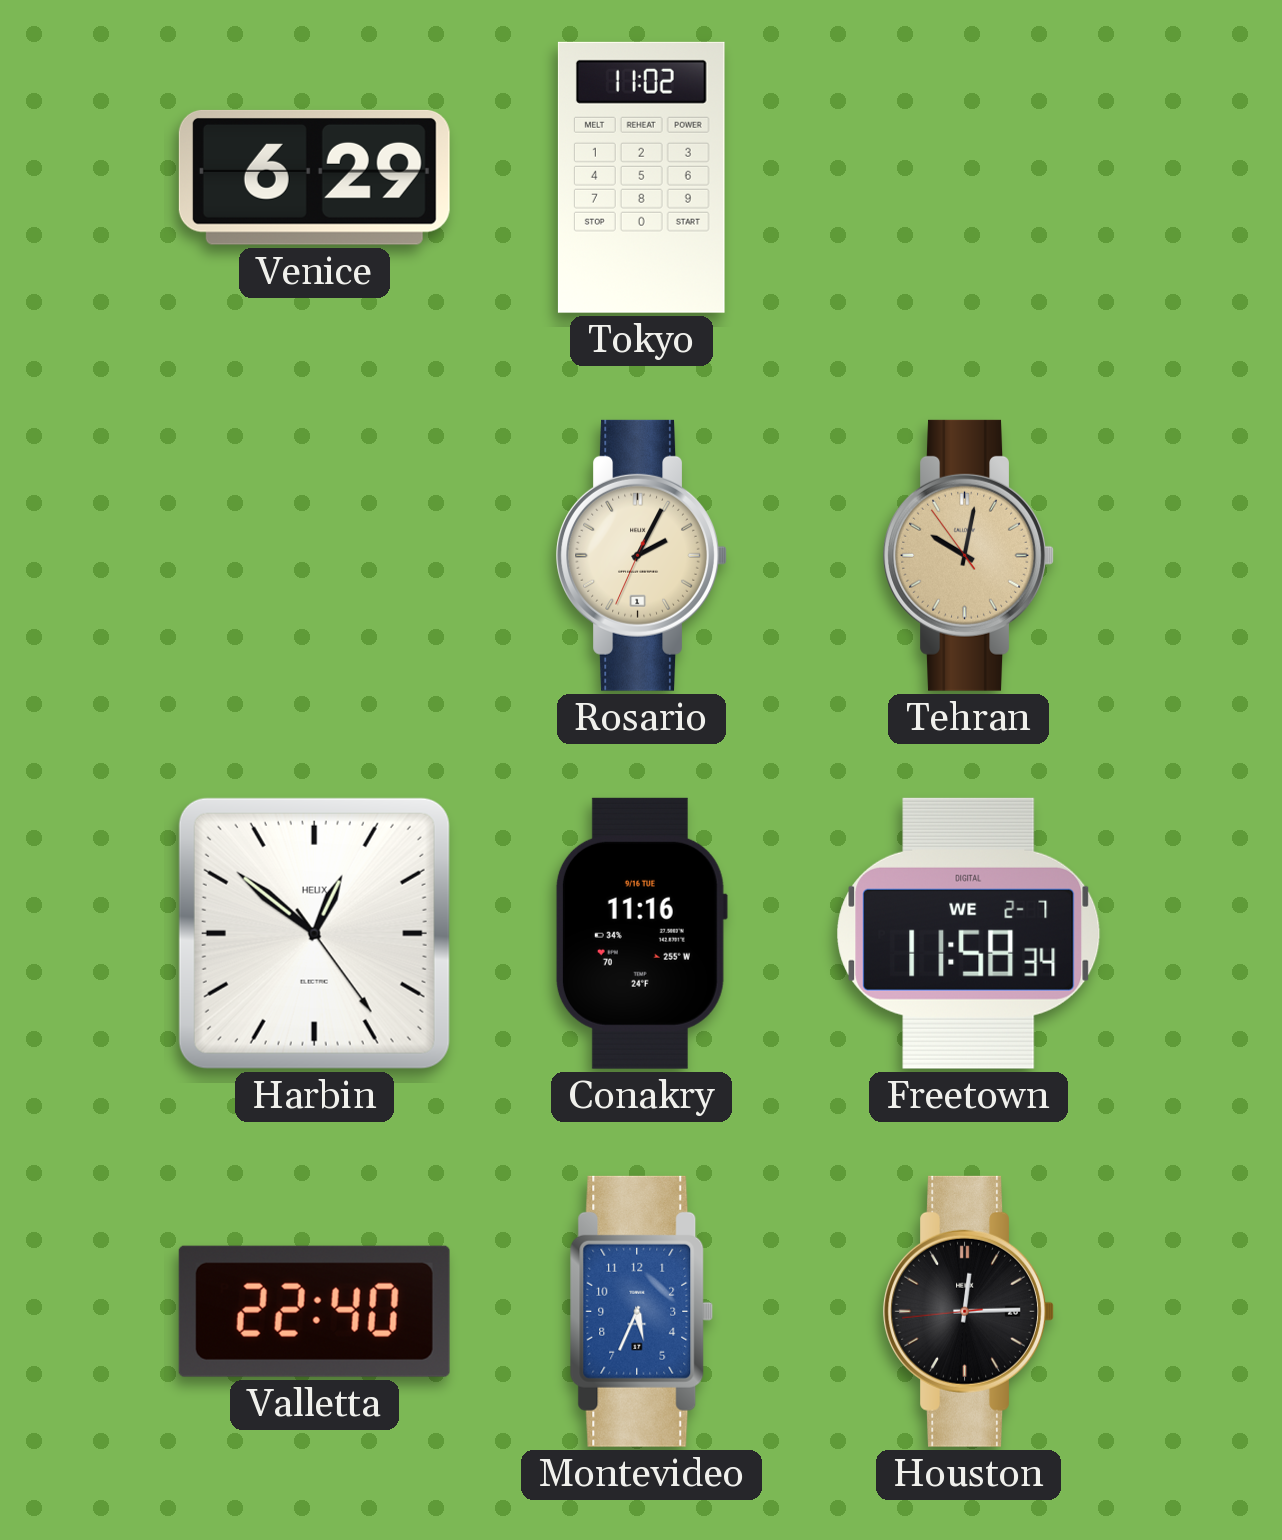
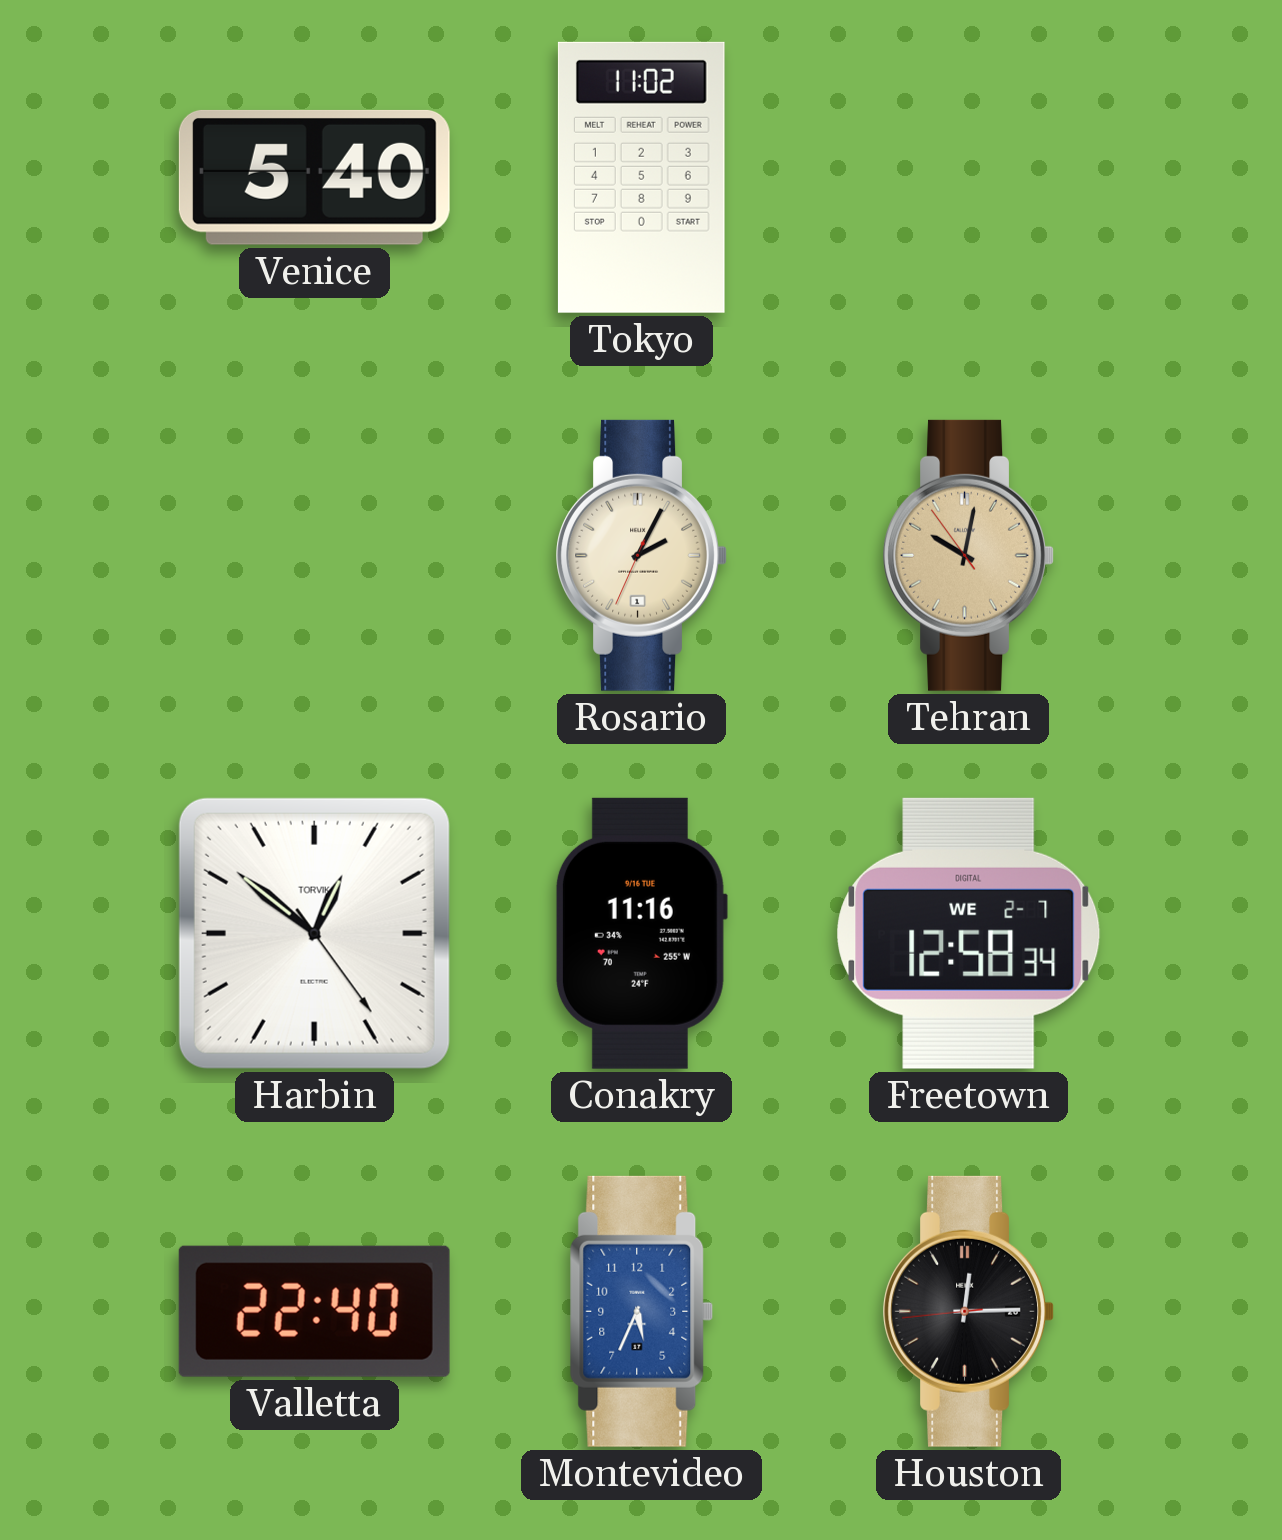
Venice: 6:29 -> 5:40 (314, 177)
Harbin brand: HELIX -> TORVIK (314, 933)
Freetown: 11:58 -> 12:58 (969, 933)
